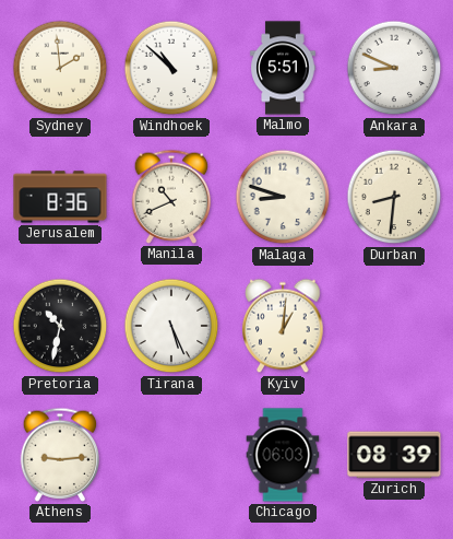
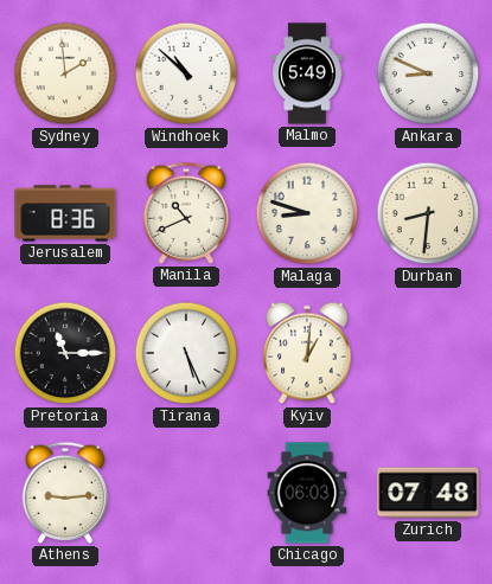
Malmo: 5:51 -> 5:49 (307, 73)
Pretoria: 10:32 -> 11:15 (65, 353)
Zurich: 08:39 -> 07:48 (428, 493)
